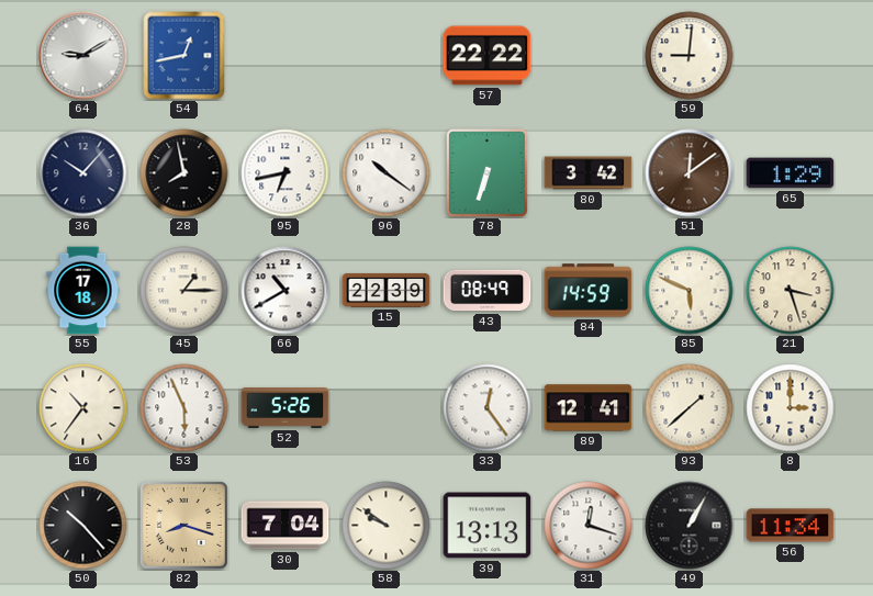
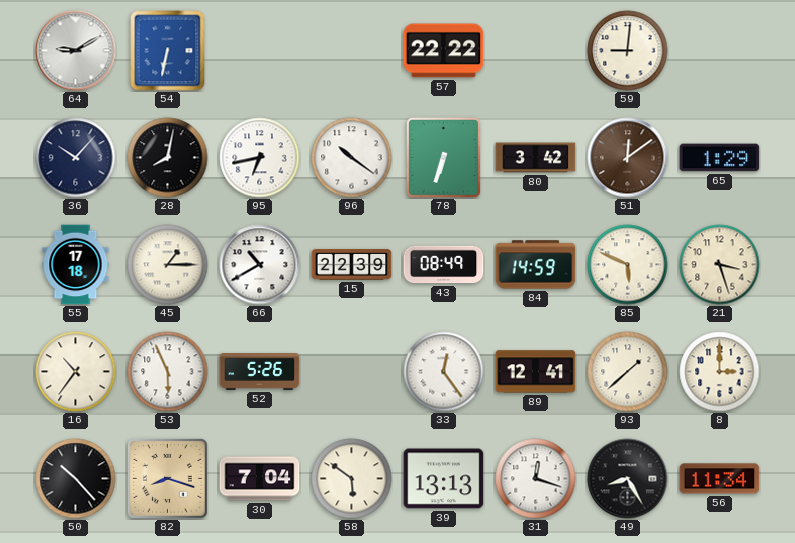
54: 12:43 -> 6:32 (168, 51)
28: 7:58 -> 8:02 (168, 158)
58: 9:51 -> 5:51 (352, 479)
49: 1:05 -> 8:25 (628, 479)
